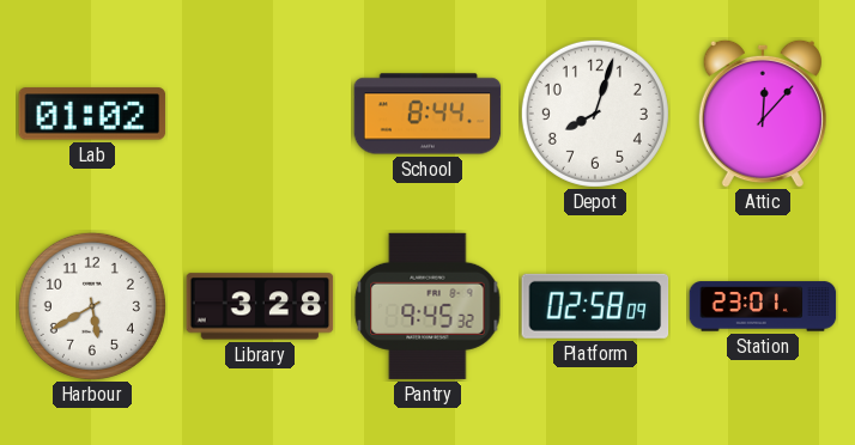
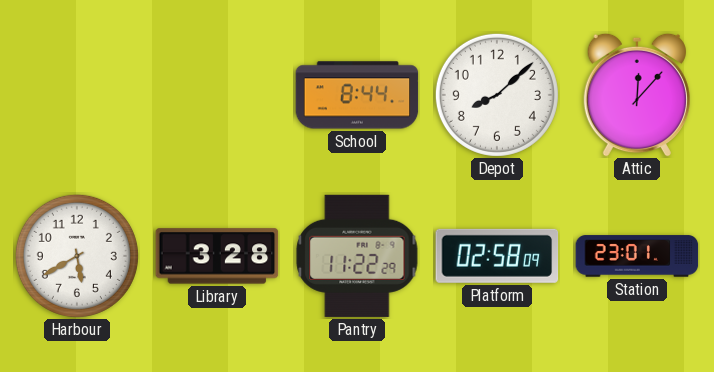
Lab: 01:02 -> none (92, 114)
Depot: 8:03 -> 8:08 (497, 95)
Pantry: 9:45 -> 11:22 (357, 256)
